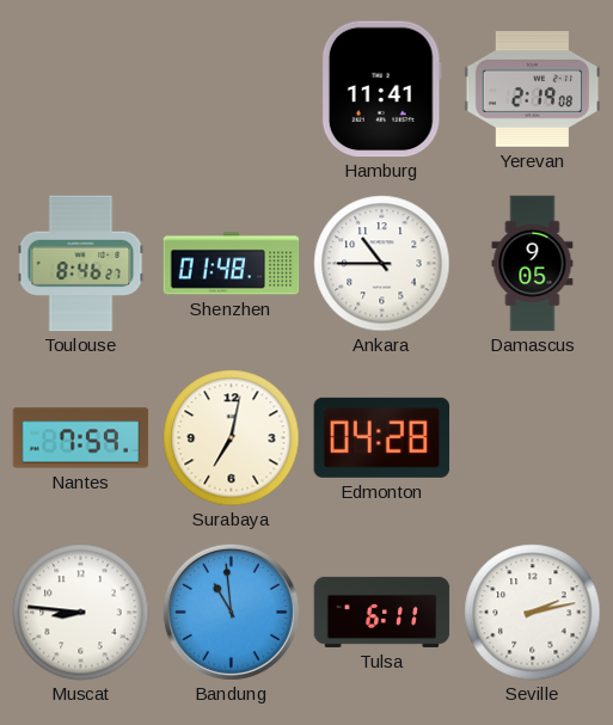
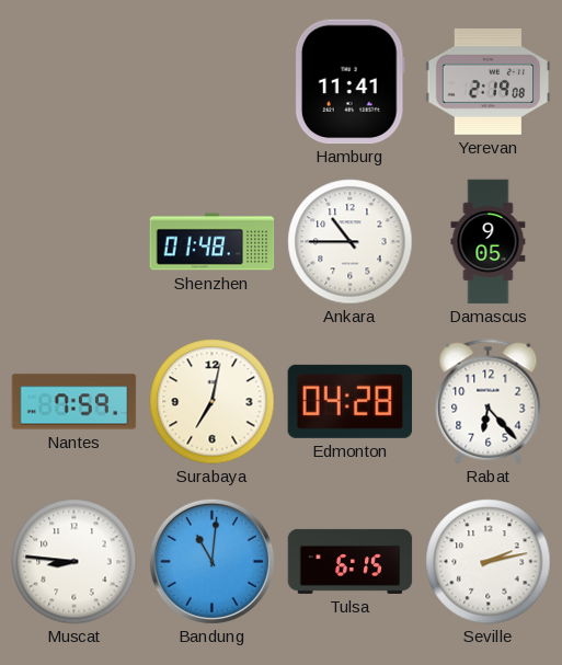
Toulouse: 8:46 -> none (81, 264)
Rabat: none -> 6:23 (489, 402)
Bandung: 10:59 -> 11:01 (211, 561)
Tulsa: 6:11 -> 6:15 (351, 561)
